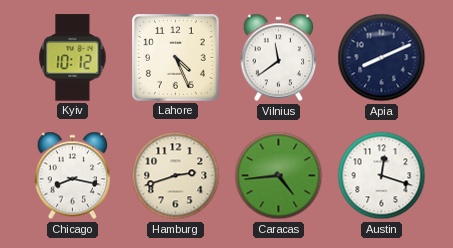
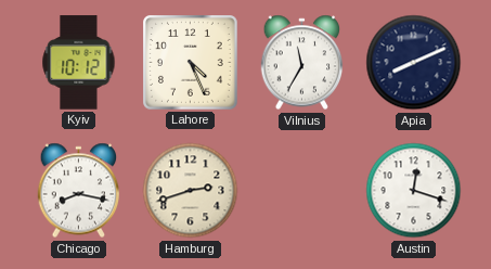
Vilnius: 11:39 -> 11:35 (302, 63)
Caracas: 4:44 -> none (279, 176)
